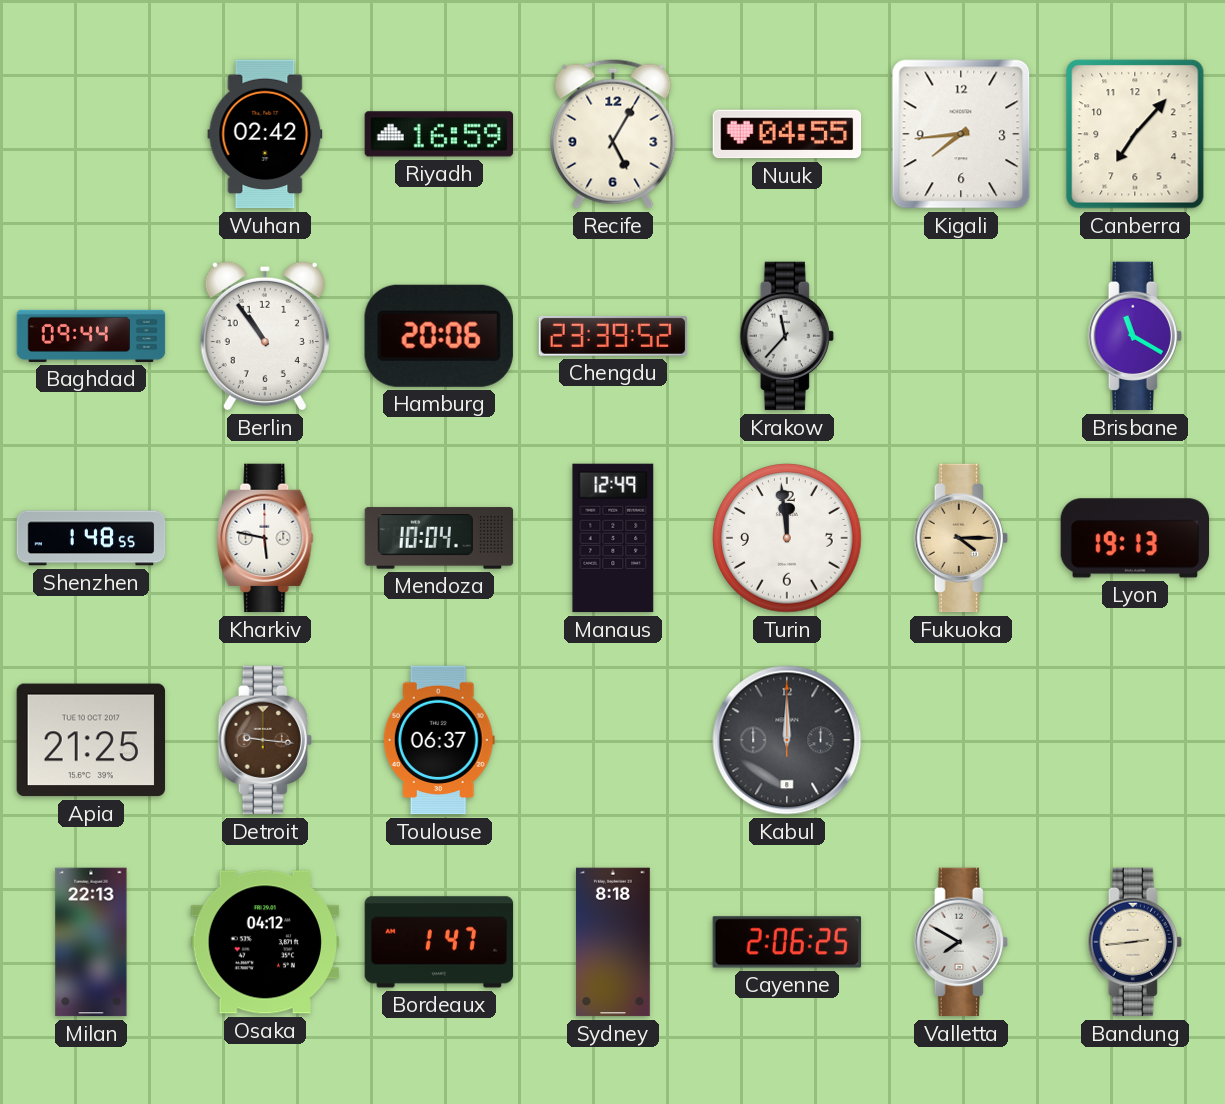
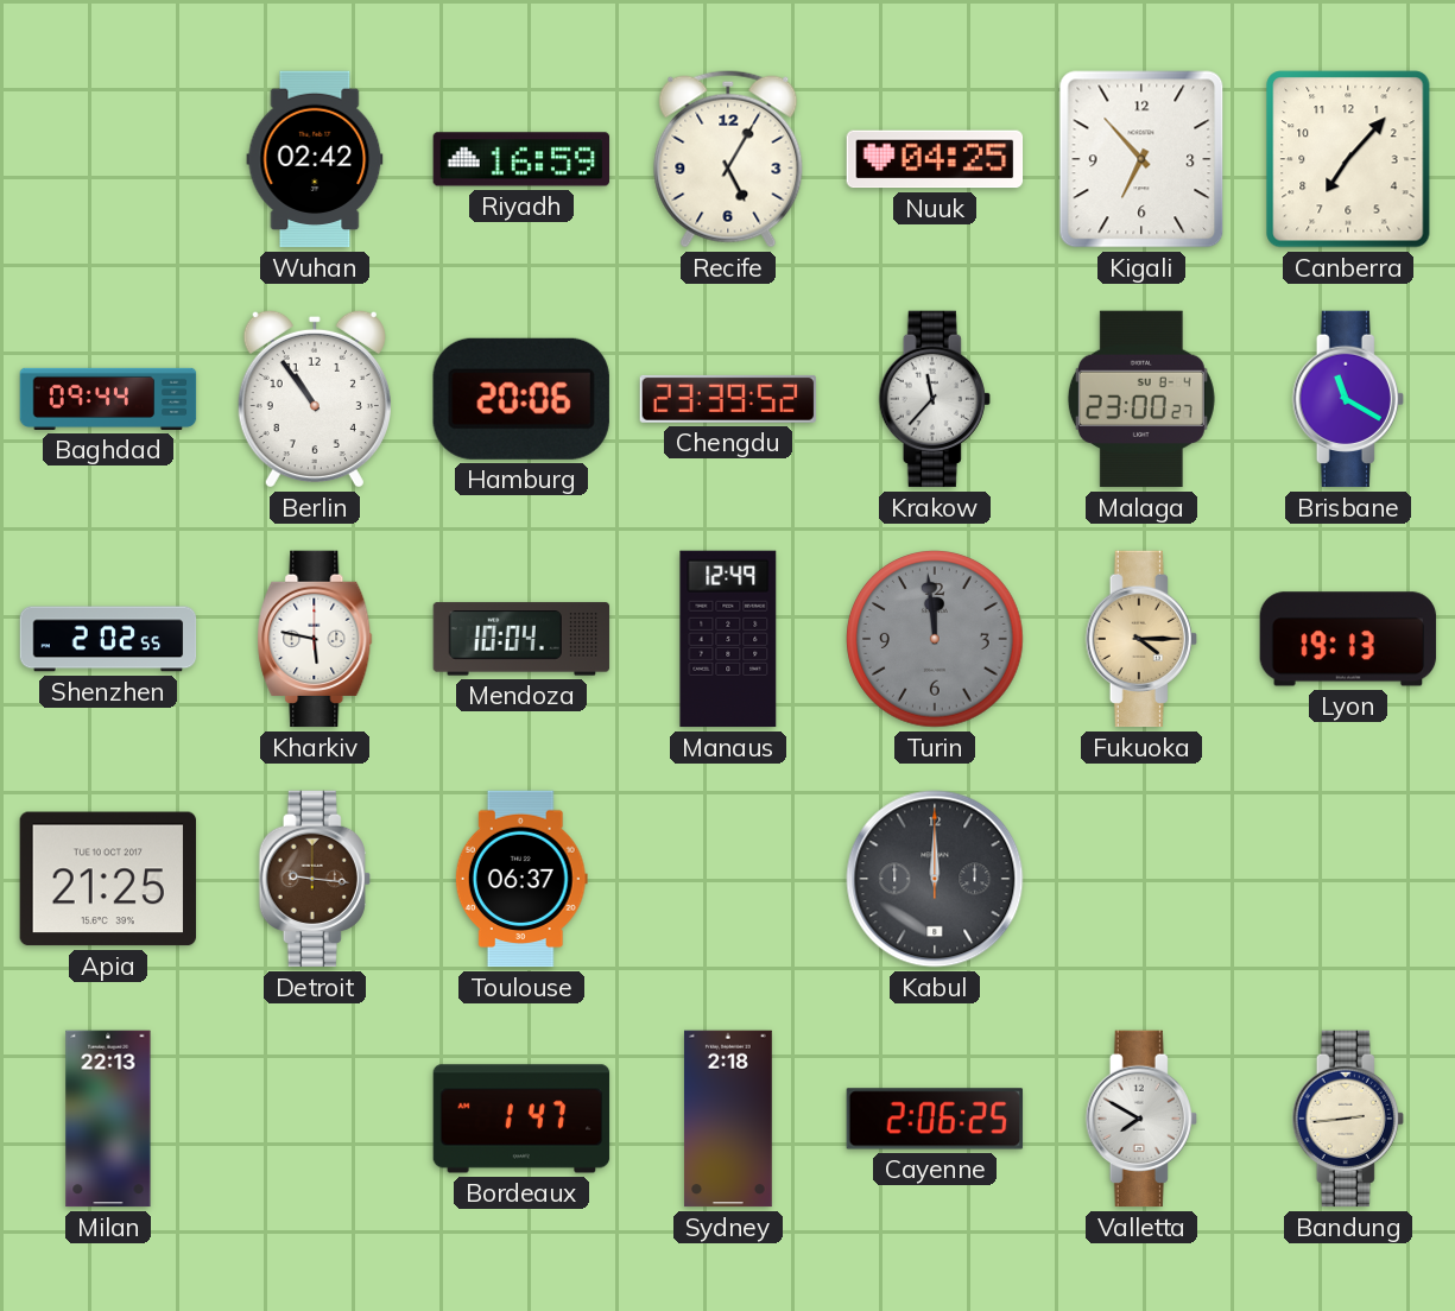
Nuuk: 04:55 -> 04:25 (935, 159)
Kigali: 7:44 -> 6:53 (1141, 159)
Malaga: none -> 23:00 (1141, 399)
Shenzhen: 1:48 -> 2:02 (108, 639)
Turin dial: white -> grey (935, 639)
Osaka: 04:12 -> none (264, 942)
Sydney: 8:18 -> 2:18 (728, 1119)
